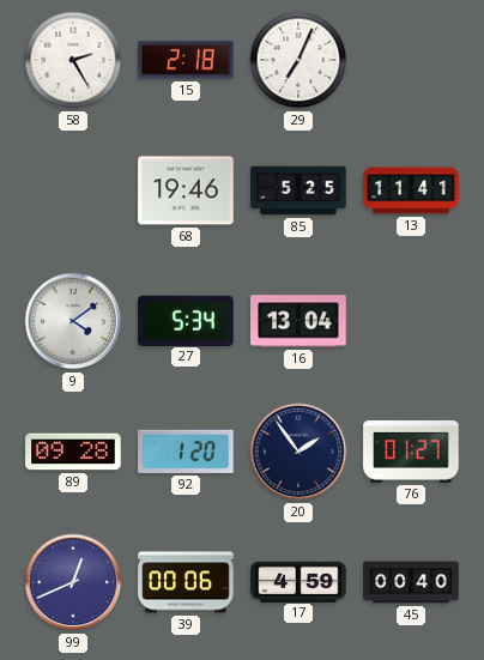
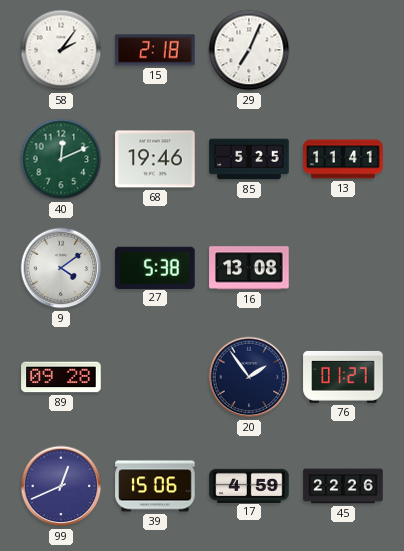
58: 2:25 -> 2:06 (61, 50)
40: none -> 12:11 (61, 159)
27: 5:34 -> 5:38 (155, 267)
16: 13:04 -> 13:08 (249, 268)
92: 1:20 -> none (186, 452)
39: 00:06 -> 15:06 (155, 486)
45: 00:40 -> 22:26 (343, 486)
